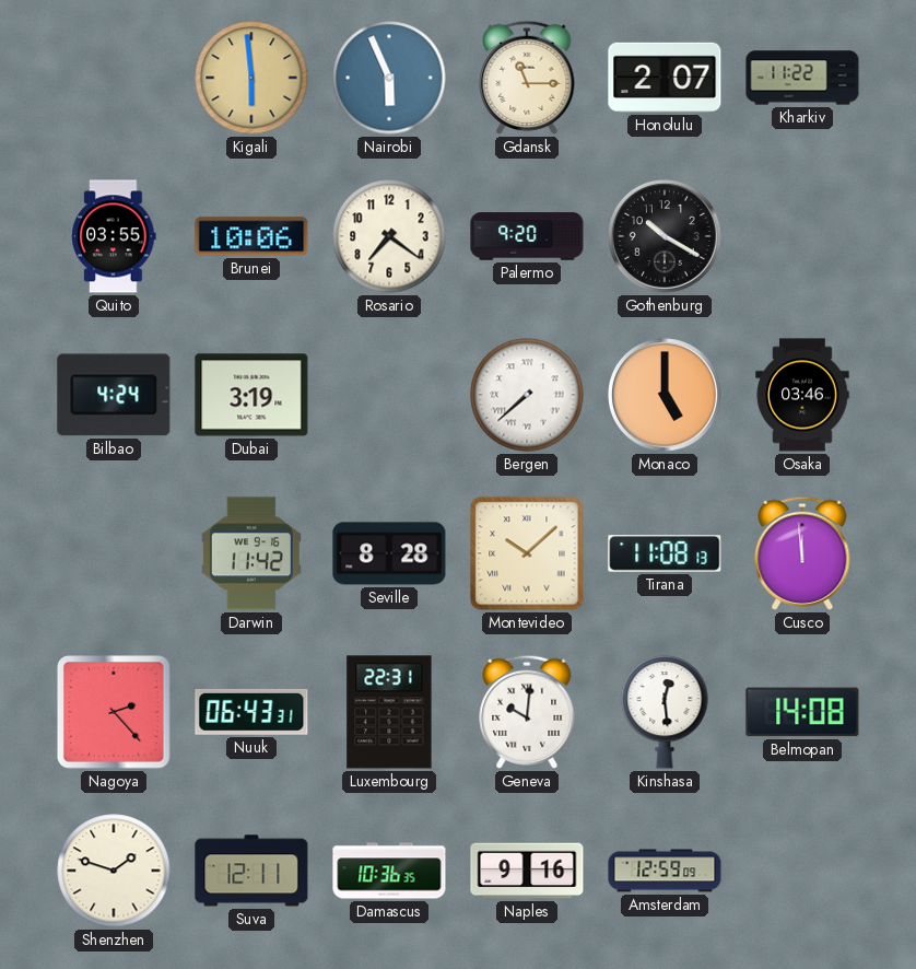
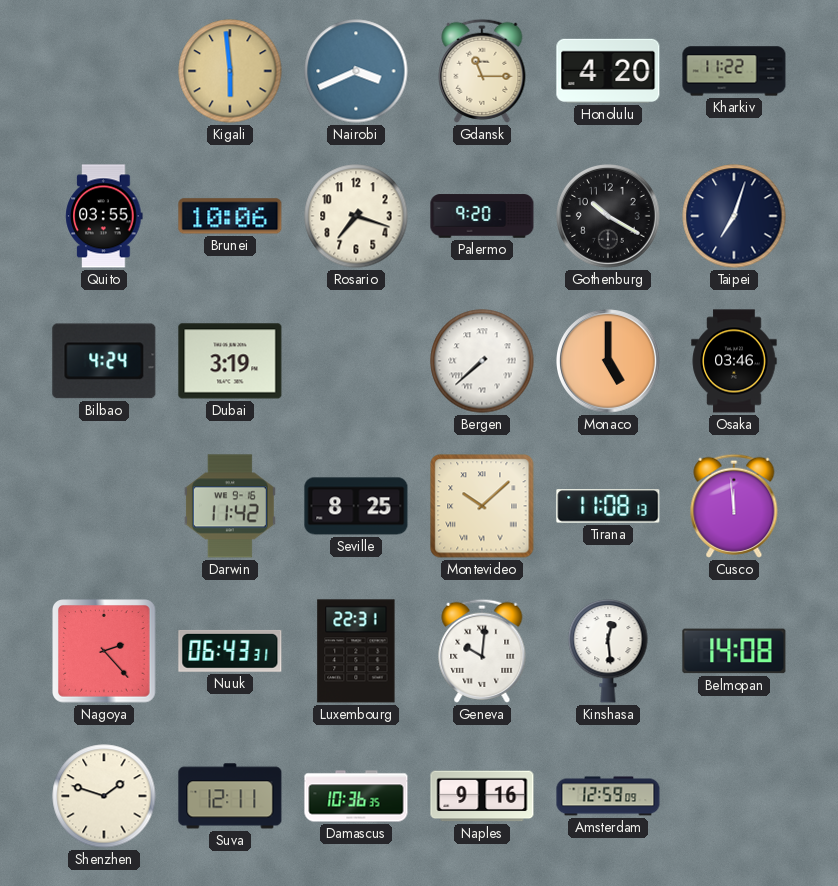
Nairobi: 5:56 -> 3:41 (356, 71)
Honolulu: 2:07 -> 4:20 (608, 71)
Rosario: 7:21 -> 7:18 (356, 216)
Taipei: none -> 7:03 (734, 216)
Seville: 8:28 -> 8:25 (356, 506)
